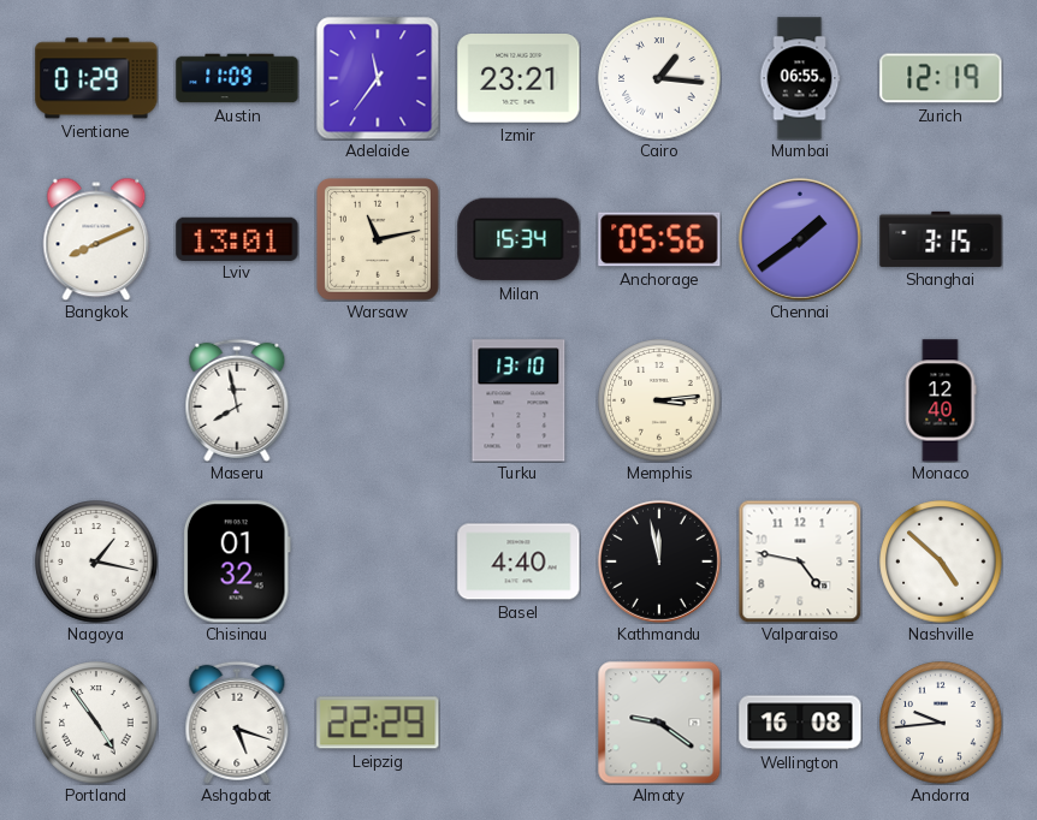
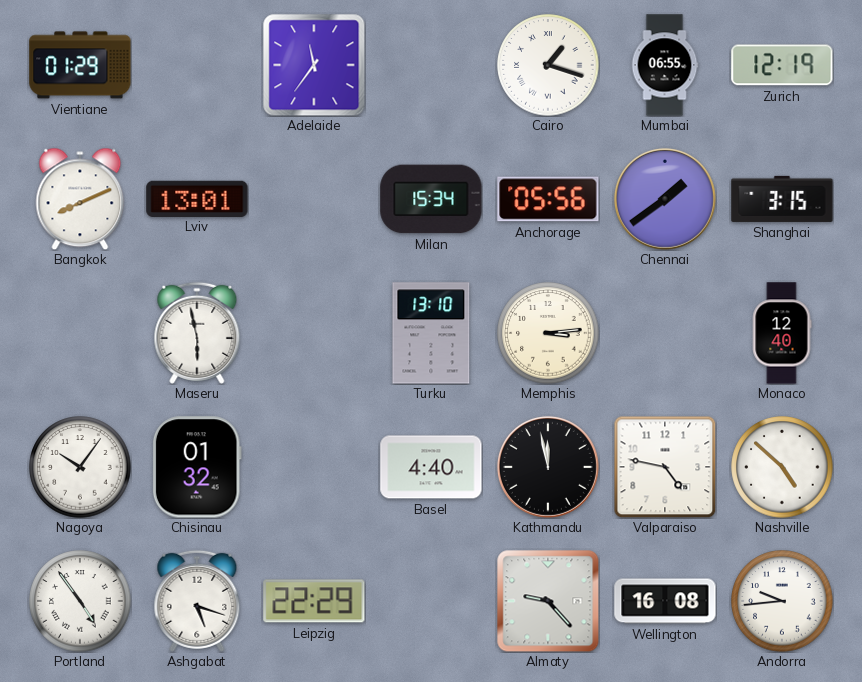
Austin: 11:09 -> none (237, 78)
Izmir: 23:21 -> none (518, 79)
Cairo: 1:16 -> 1:18 (548, 65)
Warsaw: 11:13 -> none (379, 240)
Maseru: 7:58 -> 5:58 (197, 333)
Nagoya: 1:17 -> 10:06 (80, 467)
Almaty: 9:21 -> 9:23 (548, 601)
